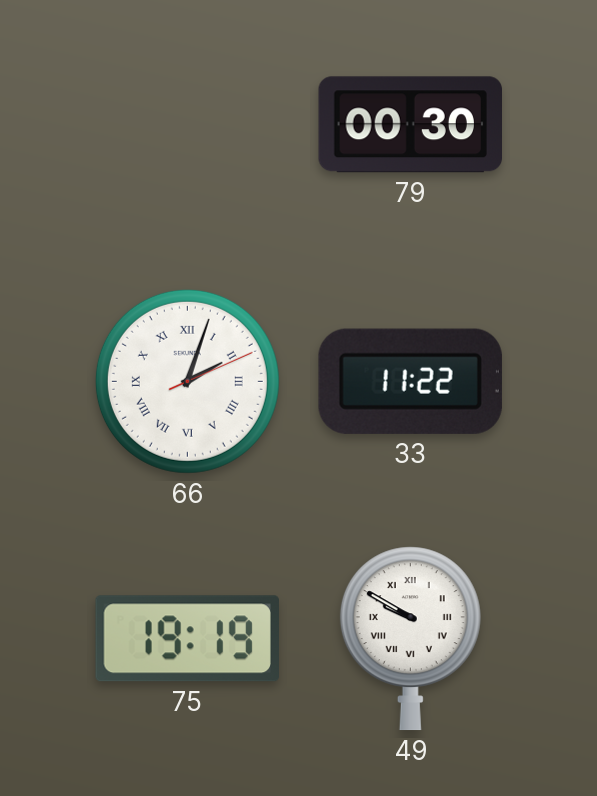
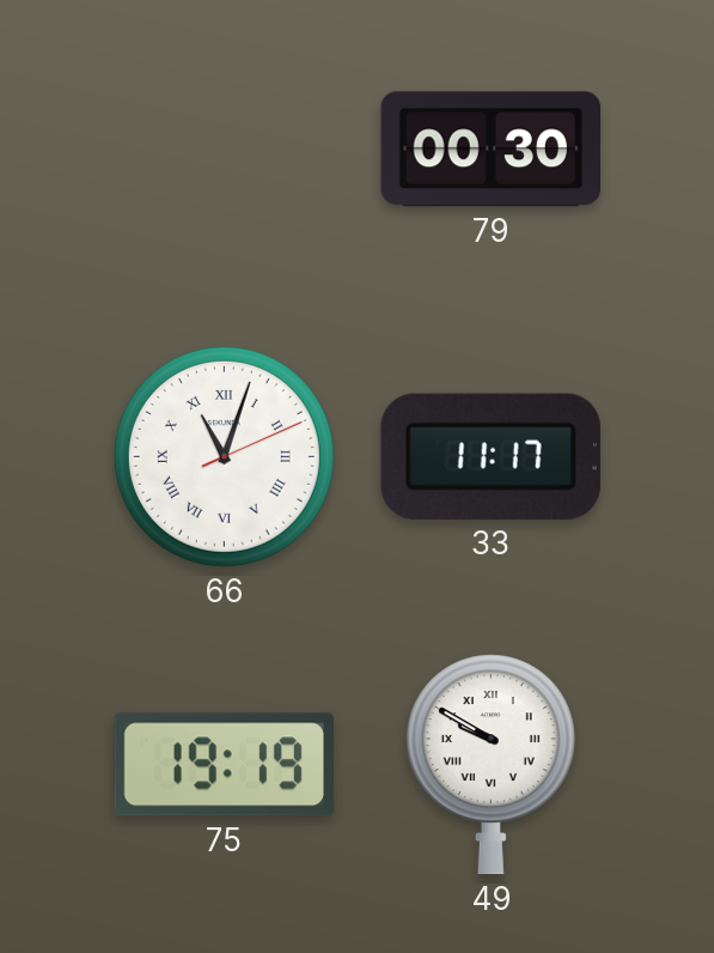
66: 2:03 -> 11:03 (224, 456)
33: 11:22 -> 11:17 (490, 456)
